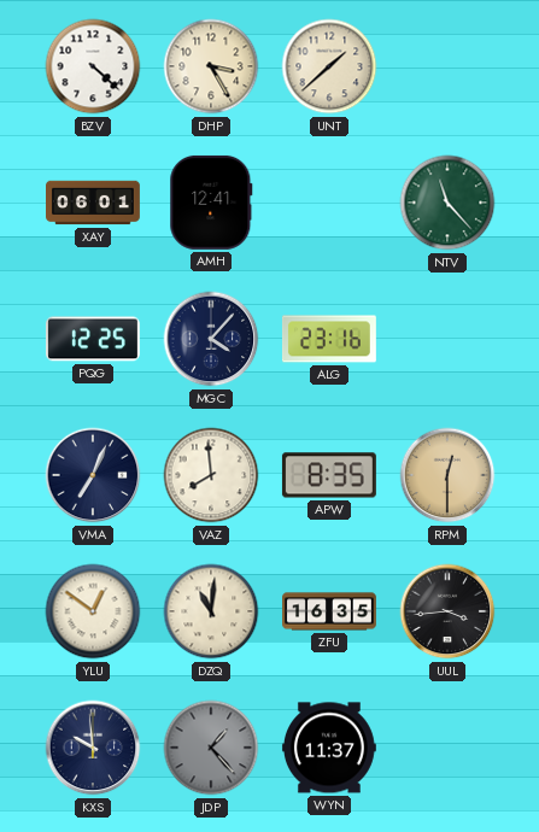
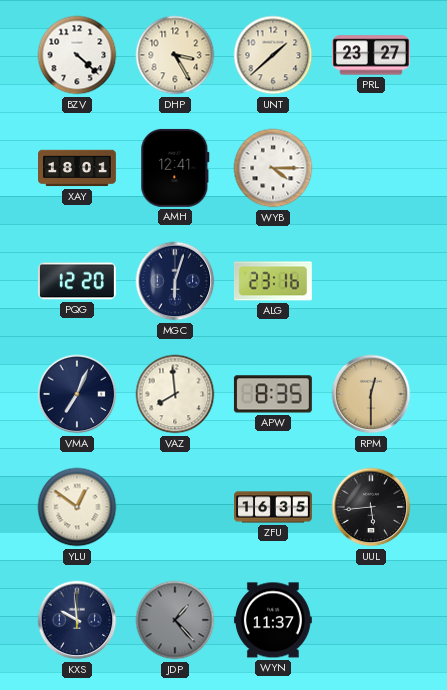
PRL: none -> 23:27 (371, 55)
XAY: 06:01 -> 18:01 (78, 168)
WYB: none -> 4:15 (273, 168)
NTV: 11:23 -> none (447, 203)
PQG: 12:25 -> 12:20 (77, 281)
MGC: 4:07 -> 6:03 (175, 281)
DZQ: 11:01 -> none (211, 611)
UUL: 3:44 -> 5:44 (371, 507)
